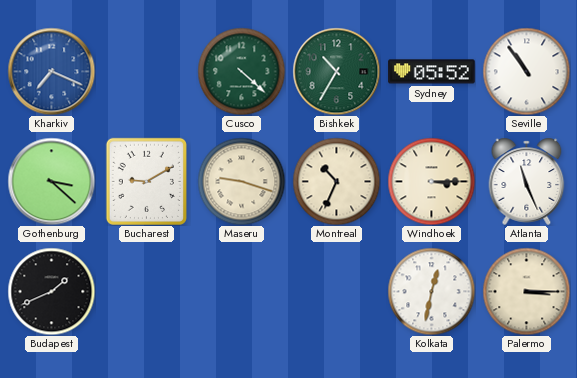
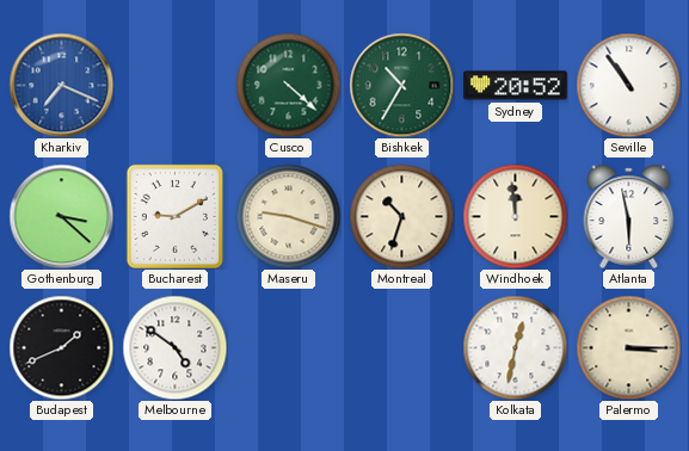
Sydney: 05:52 -> 20:52 (516, 86)
Montreal: 10:34 -> 10:33 (401, 216)
Windhoek: 3:15 -> 11:59 (515, 216)
Atlanta: 11:26 -> 5:58 (629, 216)
Melbourne: none -> 4:51 (174, 347)
